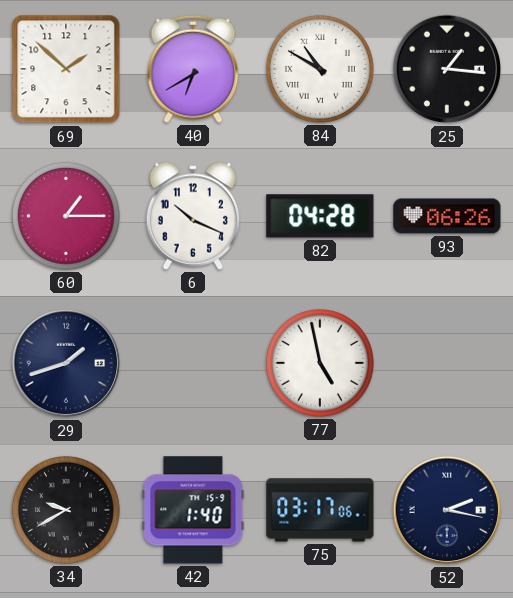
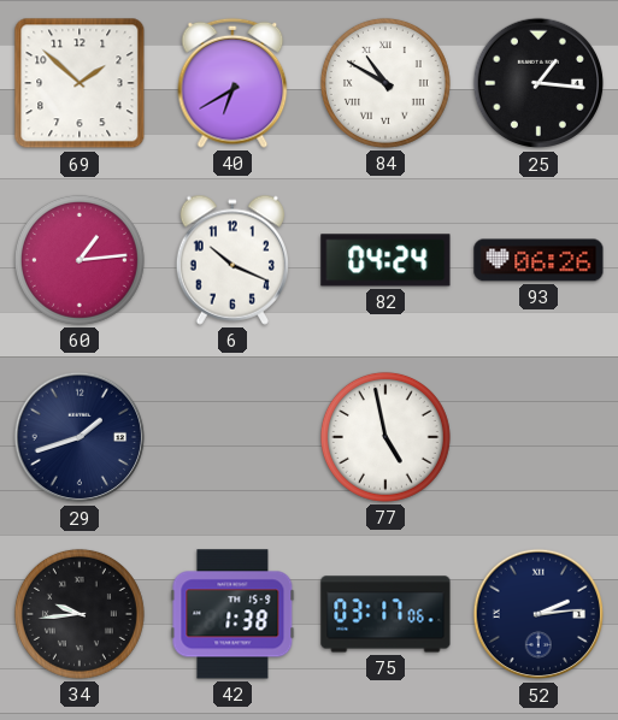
60: 1:15 -> 1:14 (80, 260)
82: 04:28 -> 04:24 (385, 260)
34: 9:40 -> 9:44 (80, 614)
42: 1:40 -> 1:38 (233, 614)
52: 2:17 -> 2:14 (538, 614)
